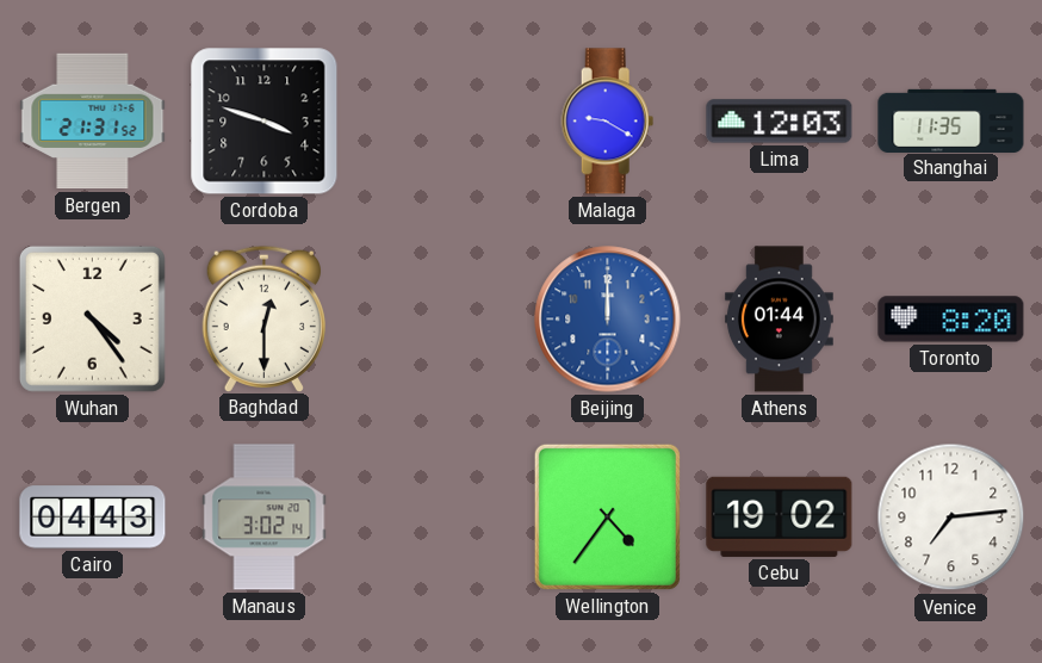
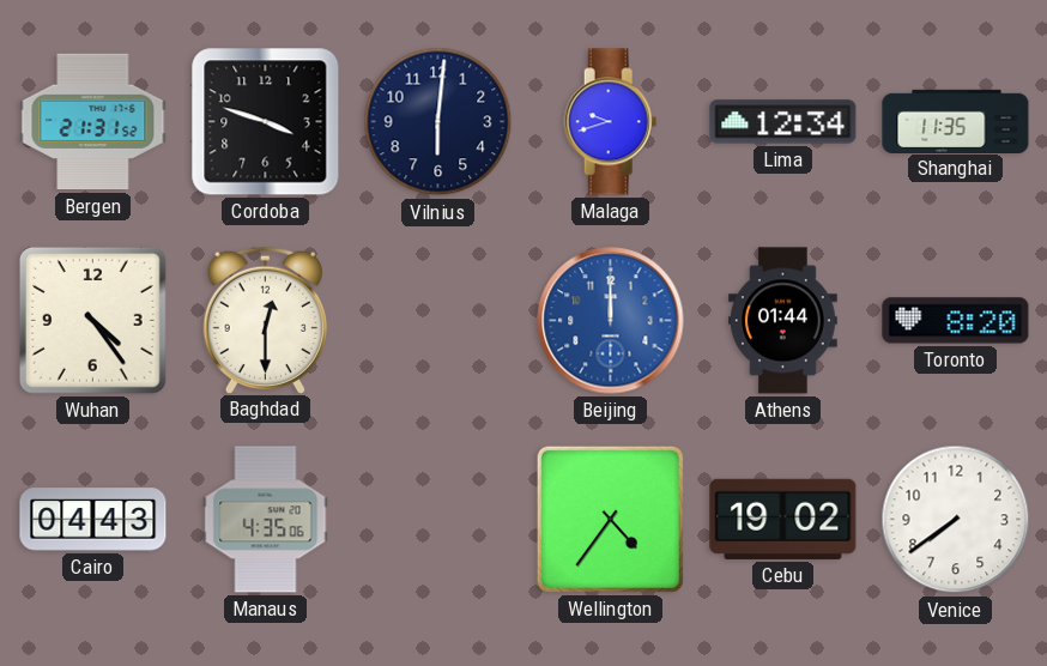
Vilnius: none -> 6:01 (438, 122)
Malaga: 9:20 -> 9:42 (611, 122)
Lima: 12:03 -> 12:34 (783, 122)
Manaus: 3:02 -> 4:35 (266, 520)
Venice: 7:14 -> 7:39 (956, 520)
